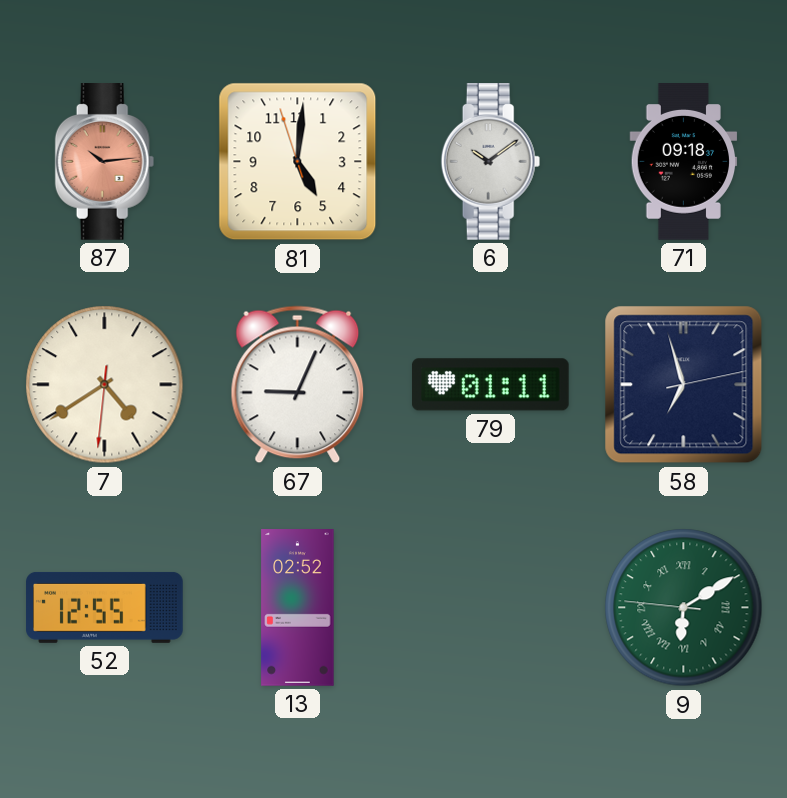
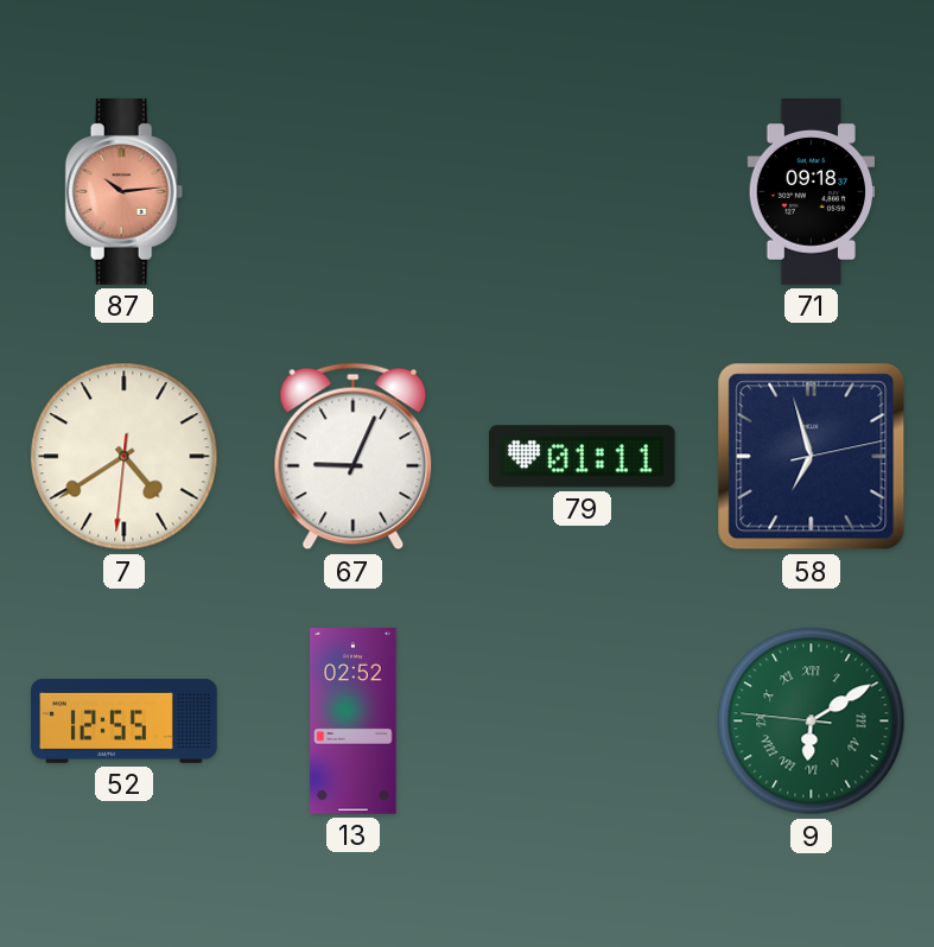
81: 5:00 -> none (298, 162)
6: 10:09 -> none (491, 162)
